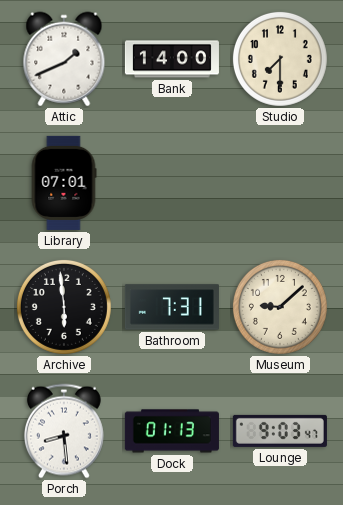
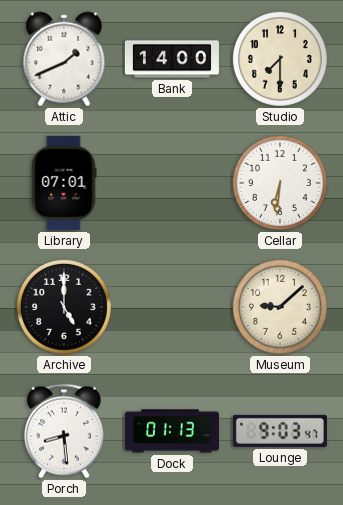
Cellar: none -> 6:31 (280, 183)
Archive: 5:59 -> 5:00 (64, 307)
Bathroom: 7:31 -> none (172, 307)
